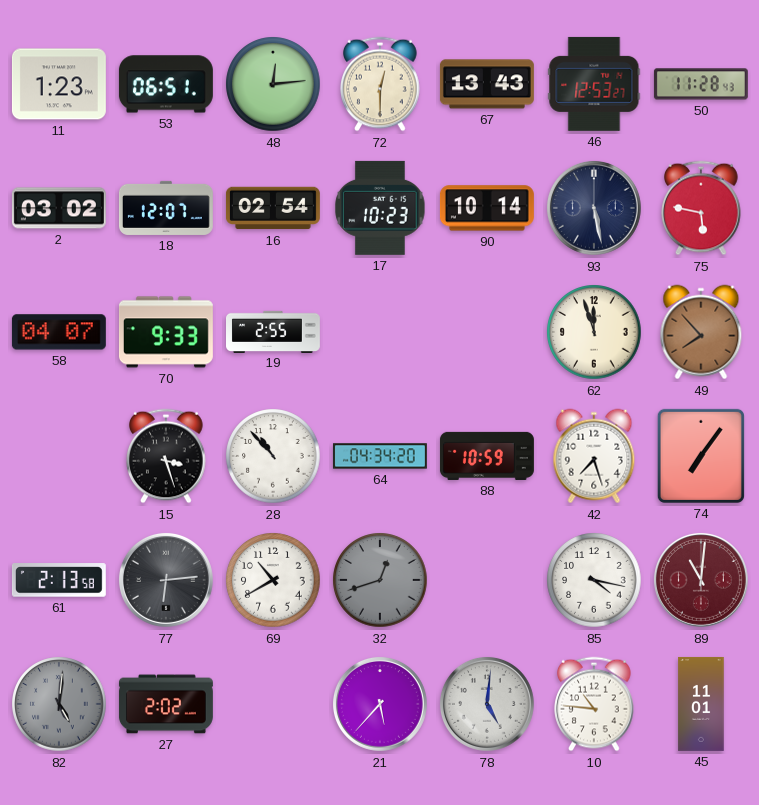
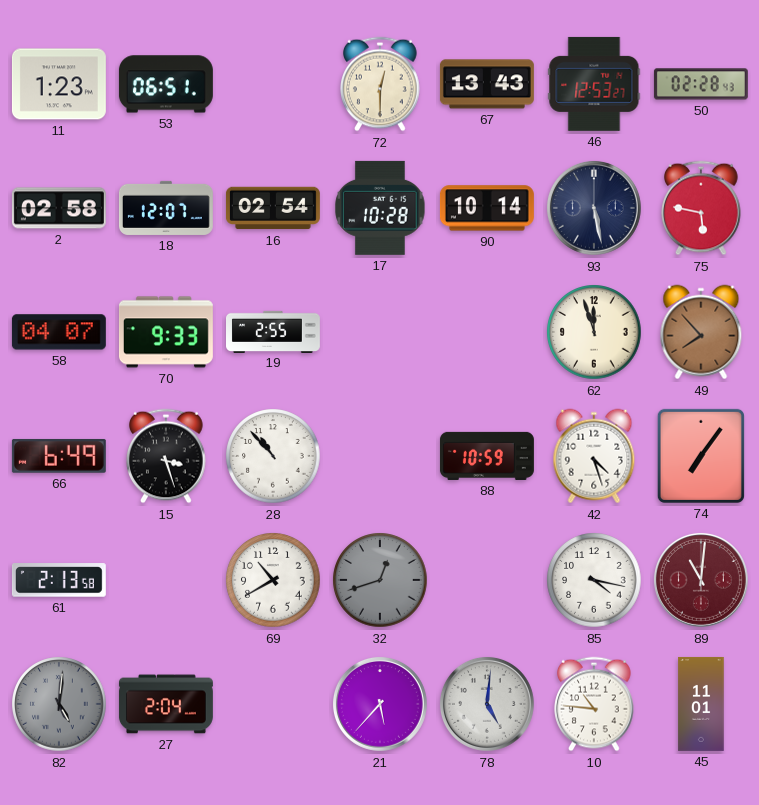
48: 12:14 -> none (273, 84)
50: 11:28 -> 02:28 (701, 84)
2: 03:02 -> 02:58 (59, 208)
17: 10:23 -> 10:28 (380, 208)
66: none -> 6:49 (59, 456)
64: 04:34 -> none (380, 456)
42: 7:27 -> 4:27 (594, 456)
77: 6:14 -> none (166, 580)
27: 2:02 -> 2:04 (166, 704)
